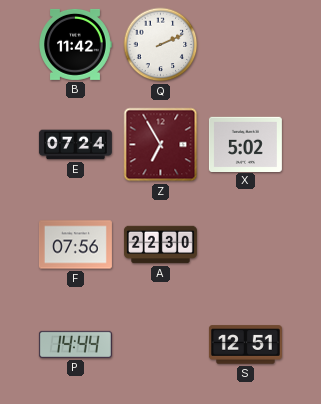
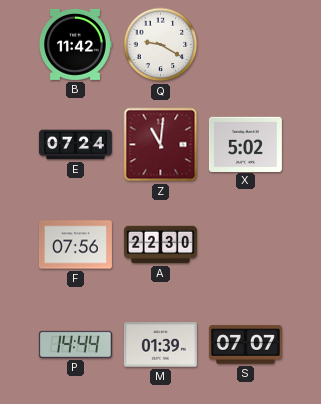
Q: 2:11 -> 9:20 (161, 45)
Z: 6:55 -> 11:01 (161, 145)
M: none -> 01:39 (160, 345)
S: 12:51 -> 07:07 (245, 345)
